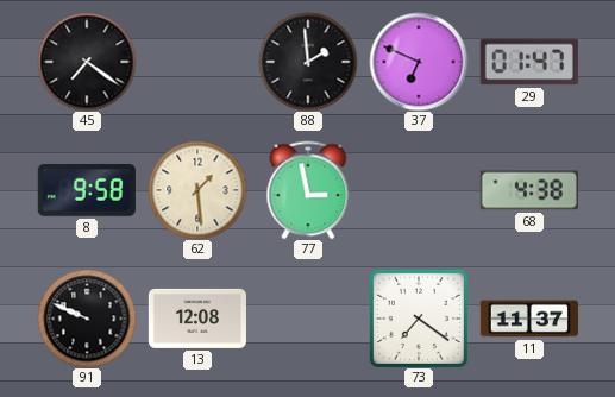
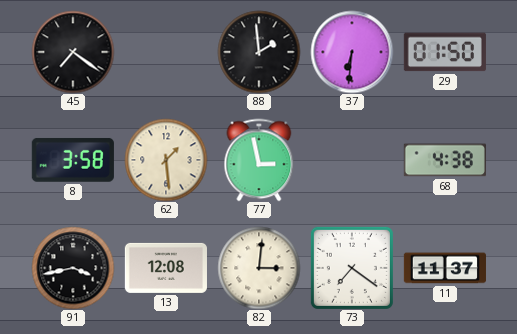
37: 6:49 -> 6:31 (352, 52)
29: 01:47 -> 01:50 (445, 52)
8: 9:58 -> 3:58 (73, 160)
91: 9:49 -> 3:43 (73, 268)
82: none -> 3:01 (259, 268)
